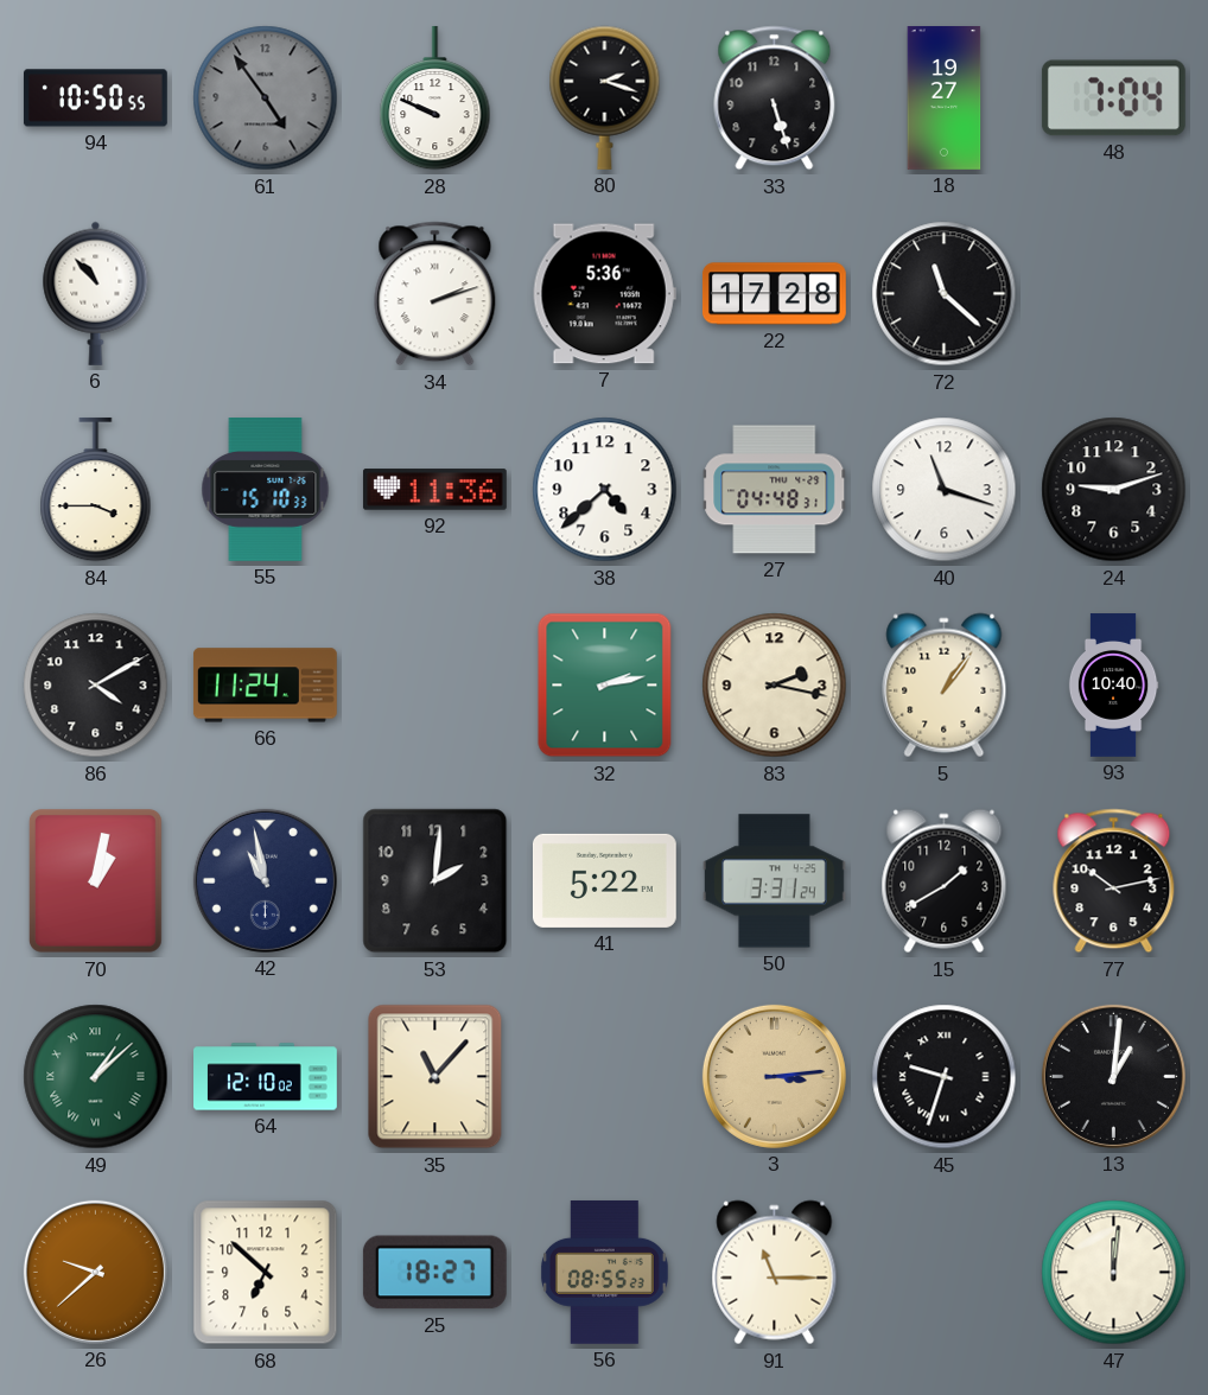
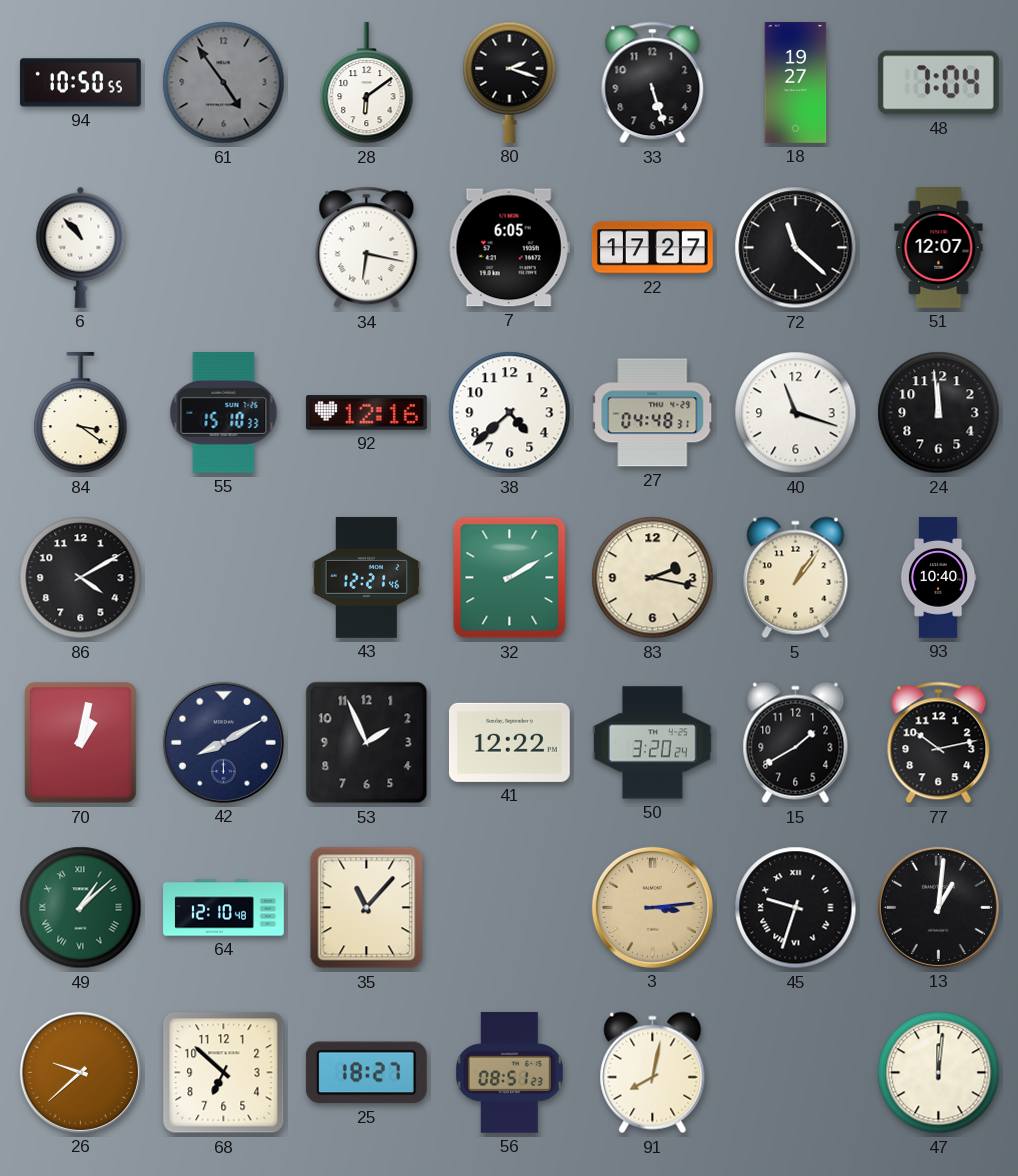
28: 9:49 -> 6:09 (367, 83)
34: 2:12 -> 6:17 (367, 248)
7: 5:36 -> 6:05 (509, 248)
22: 17:28 -> 17:27 (652, 248)
51: none -> 12:07 (939, 248)
84: 3:45 -> 3:21 (81, 413)
92: 11:36 -> 12:16 (366, 413)
24: 9:12 -> 11:59 (939, 413)
66: 11:24 -> none (266, 686)
43: none -> 12:21 (367, 577)
32: 2:13 -> 2:10 (510, 578)
42: 10:58 -> 8:10 (223, 742)
53: 2:01 -> 1:56 (367, 743)
41: 5:22 -> 12:22 (509, 742)
50: 3:31 -> 3:20 (653, 743)
64: 12:10:02 -> 12:10:48 (224, 908)
56: 08:55 -> 08:51 (509, 1072)
91: 11:15 -> 8:02 (653, 1073)
